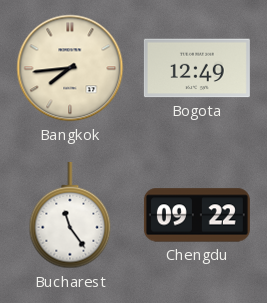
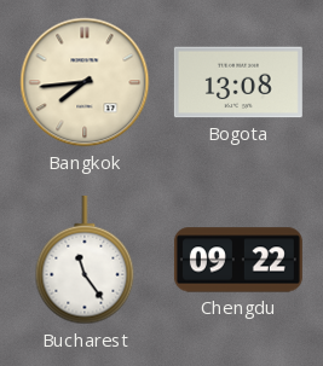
Bogota: 12:49 -> 13:08 (238, 82)
